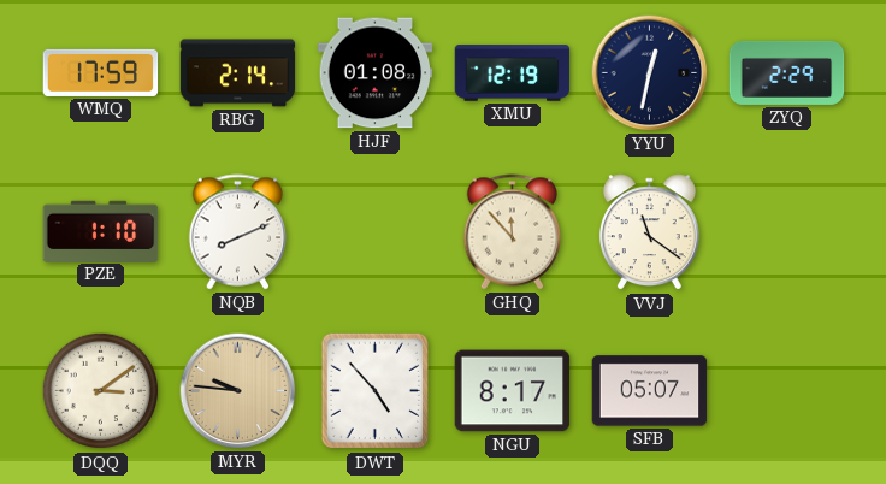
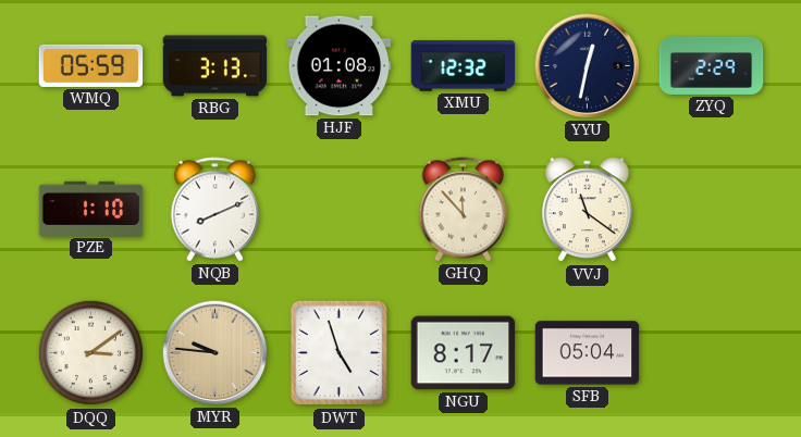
WMQ: 17:59 -> 05:59 (91, 65)
RBG: 2:14 -> 3:13 (215, 66)
XMU: 12:19 -> 12:32 (464, 66)
DWT: 4:53 -> 4:57 (340, 353)
SFB: 05:07 -> 05:04 (588, 353)
